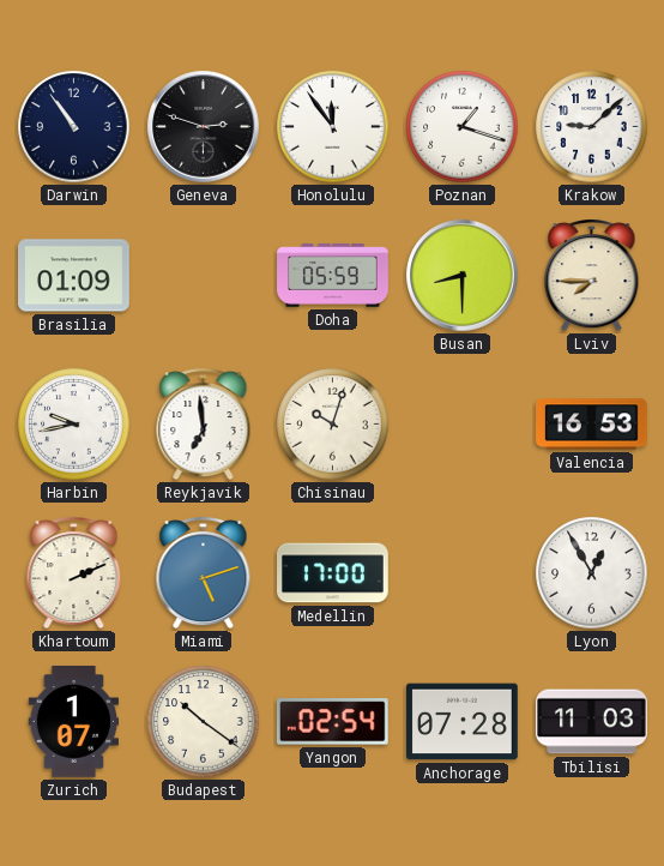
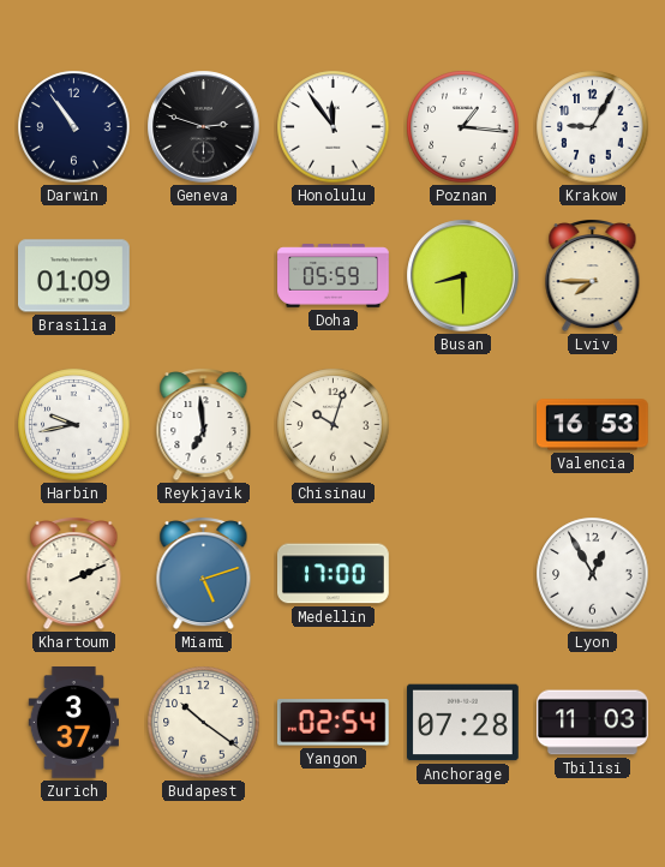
Poznan: 1:18 -> 1:16 (463, 127)
Krakow: 9:08 -> 9:05 (593, 127)
Zurich: 1:07 -> 3:37 (74, 723)
